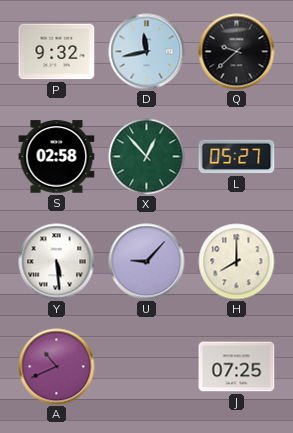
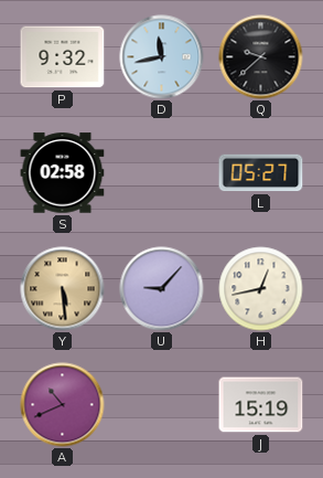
X: 12:53 -> none (147, 157)
Y dial: white -> champagne (63, 289)
H: 8:00 -> 12:43 (261, 289)
J: 07:25 -> 15:19 (261, 405)
